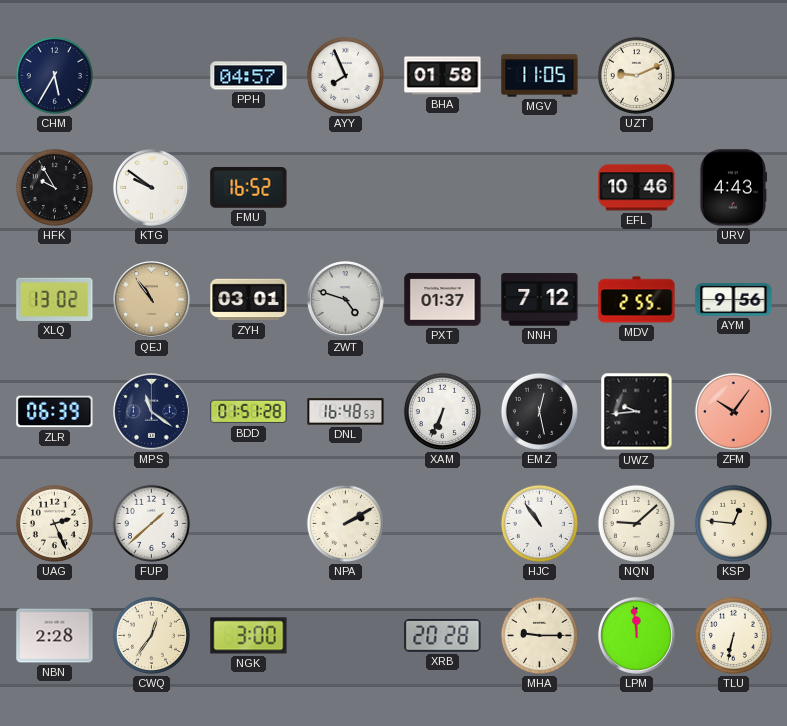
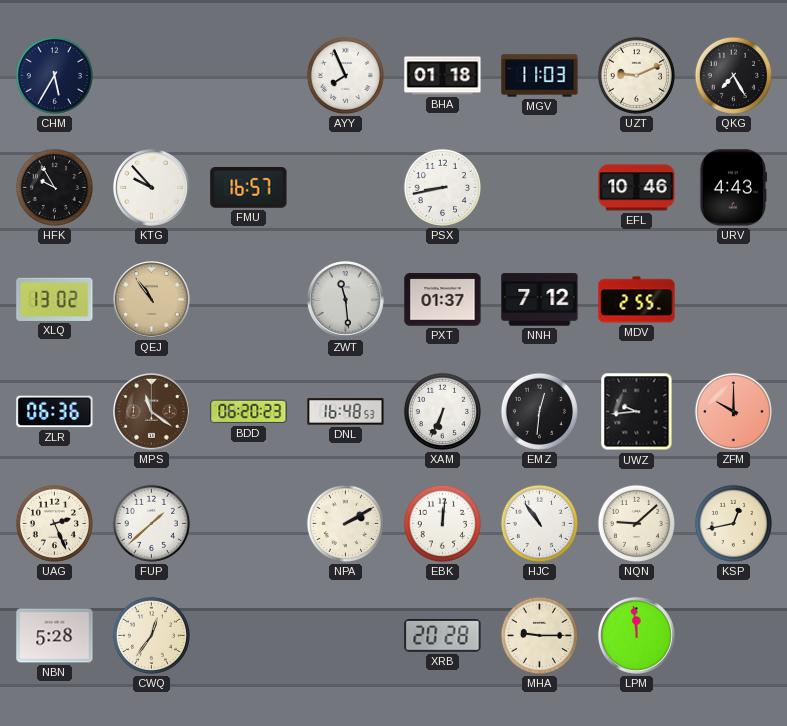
PPH: 04:57 -> none (249, 76)
BHA: 01:58 -> 01:18 (443, 76)
MGV: 11:05 -> 11:03 (540, 76)
QKG: none -> 7:25 (733, 75)
KTG: 9:51 -> 9:53 (152, 188)
FMU: 16:52 -> 16:57 (249, 187)
PSX: none -> 8:43 (442, 187)
ZYH: 03:01 -> none (249, 300)
ZWT: 4:48 -> 11:29 (346, 300)
AYM: 9:56 -> none (734, 300)
ZLR: 06:39 -> 06:36 (55, 412)
MPS dial: navy -> brown (152, 412)
BDD: 01:51 -> 06:20 (249, 412)
EMZ: 12:28 -> 12:31 (539, 411)
ZFM: 10:06 -> 10:00 (733, 411)
EBK: none -> 12:01 (442, 523)
KSP: 12:46 -> 12:43 (733, 523)
NBN: 2:28 -> 5:28 (55, 636)
NGK: 3:00 -> none (249, 636)
TLU: 6:32 -> none (733, 635)
